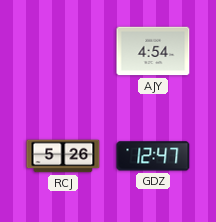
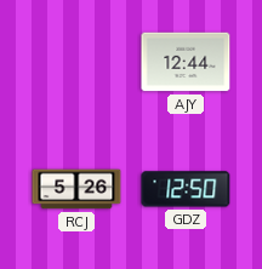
AJY: 4:54 -> 12:44 (186, 62)
GDZ: 12:47 -> 12:50 (186, 189)
